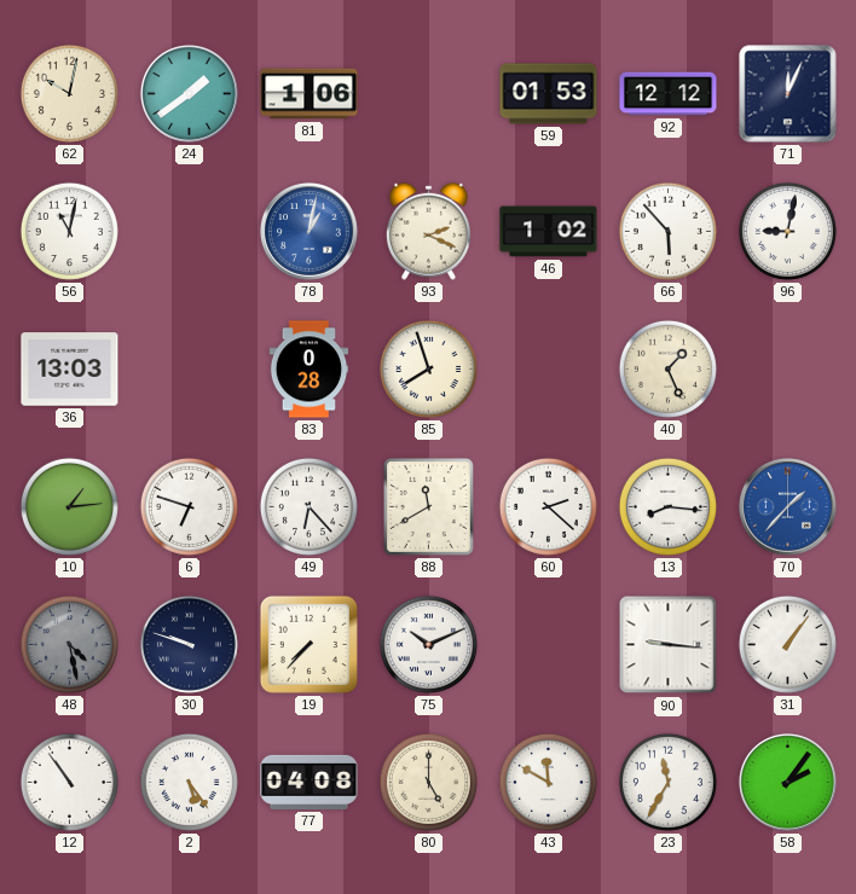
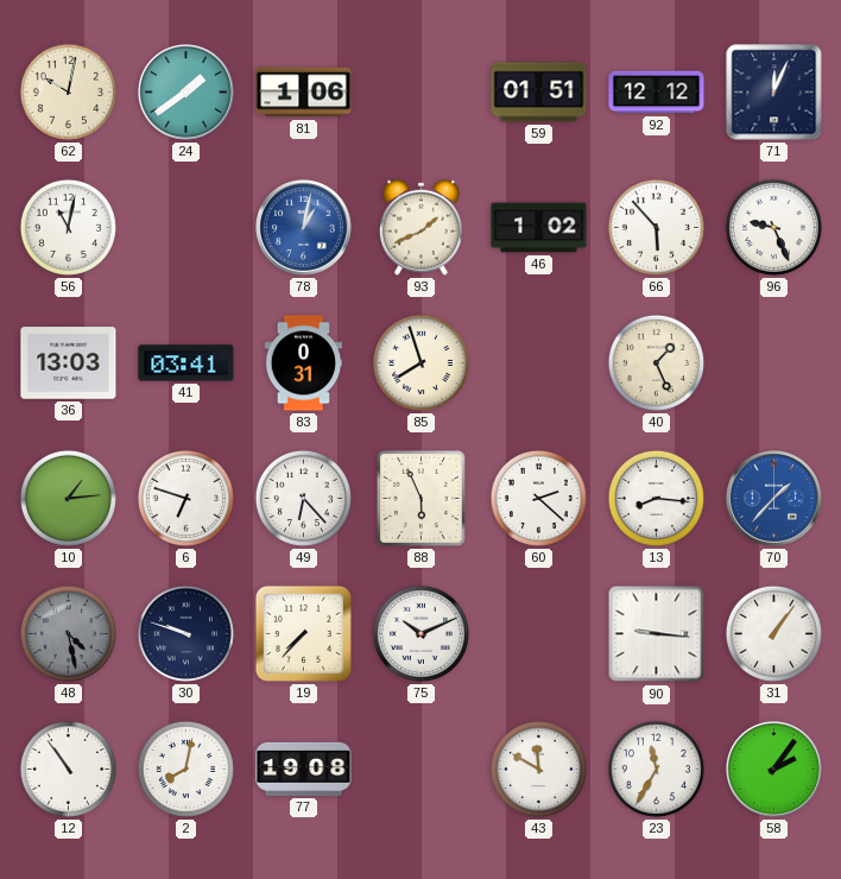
59: 01:53 -> 01:51 (539, 93)
93: 2:19 -> 1:41 (420, 227)
96: 9:02 -> 9:26 (773, 227)
41: none -> 03:41 (186, 363)
83: 0:28 -> 0:31 (304, 363)
88: 11:40 -> 5:56 (420, 498)
2: 5:24 -> 8:02 (185, 769)
77: 04:08 -> 19:08 (304, 769)
80: 5:00 -> none (428, 782)
